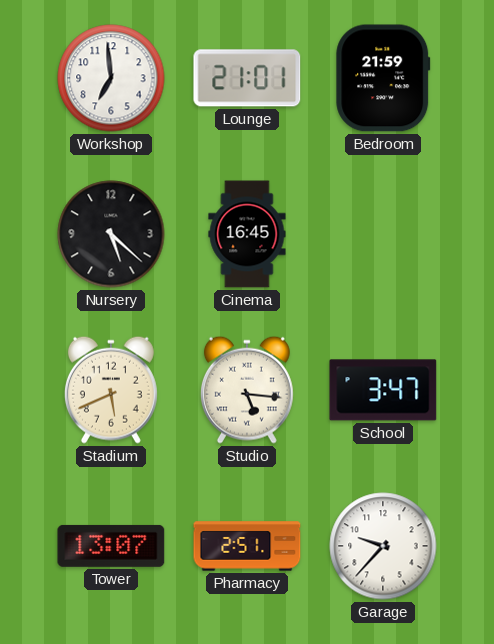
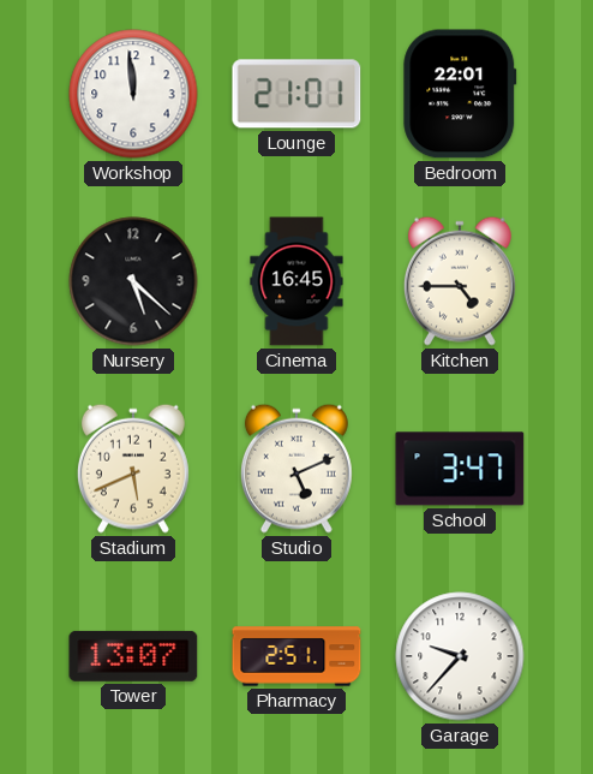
Workshop: 6:59 -> 11:59 (133, 94)
Bedroom: 21:59 -> 22:01 (460, 94)
Kitchen: none -> 4:45 (460, 281)
Studio: 5:16 -> 5:11 (296, 469)
